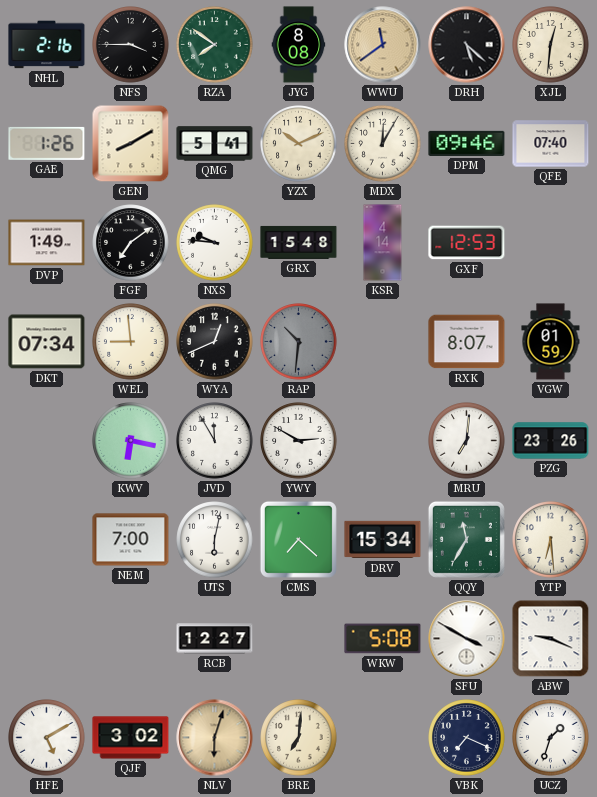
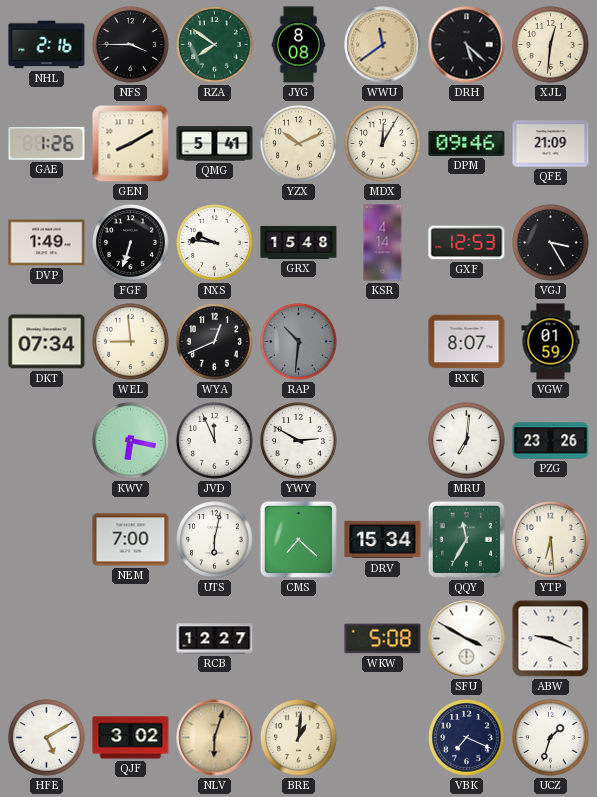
QFE: 07:40 -> 21:09 (551, 144)
FGF: 7:09 -> 6:33 (131, 243)
VGJ: none -> 3:25 (551, 243)
JVD: 11:55 -> 11:56 (215, 441)
BRE: 7:01 -> 1:01 (299, 738)
